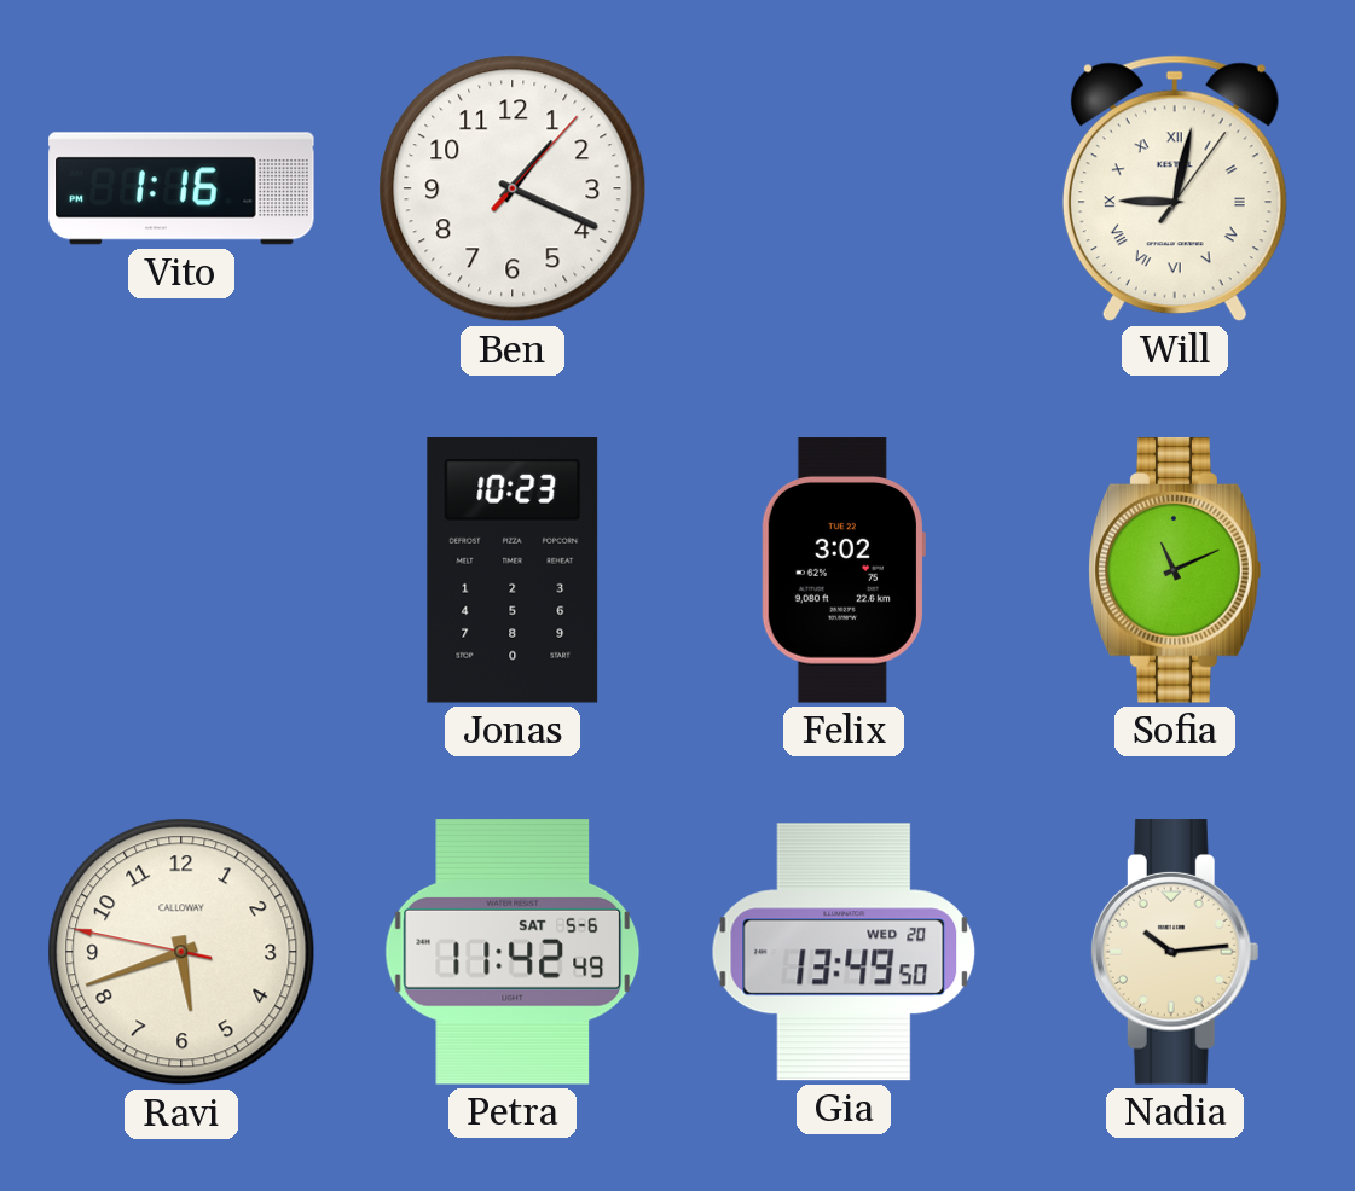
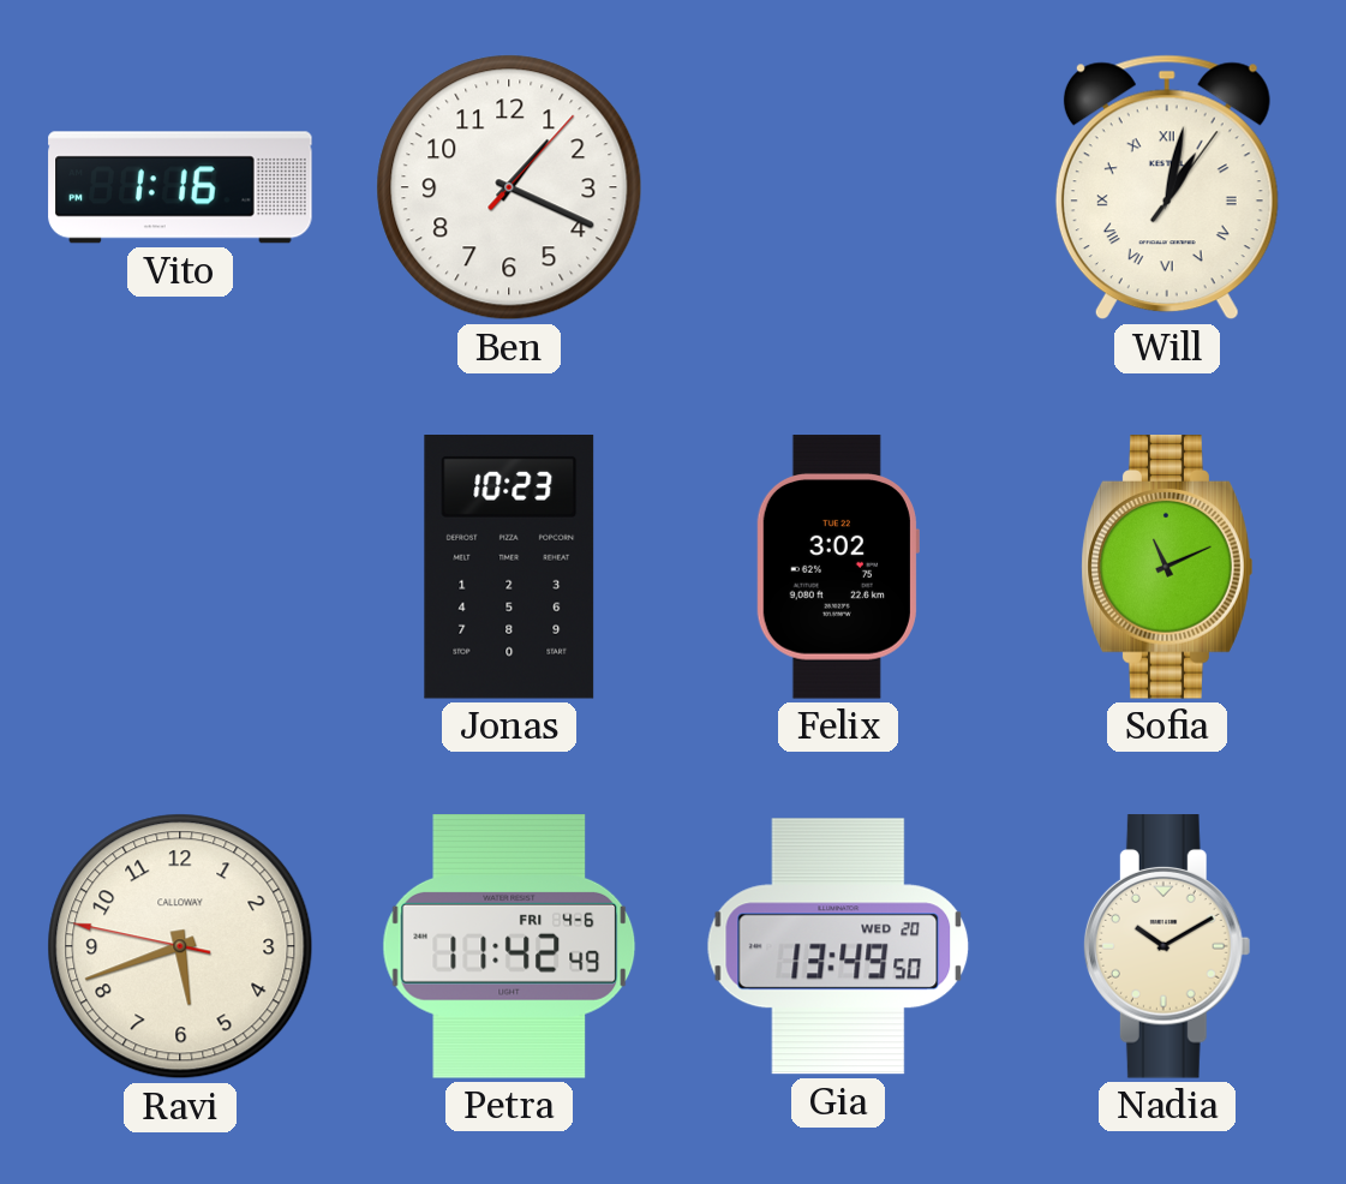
Will: 9:02 -> 1:02 (1167, 187)
Petra date: SAT 5-6 -> FRI 4-6 (509, 947)
Nadia: 10:14 -> 10:10 (1167, 946)
